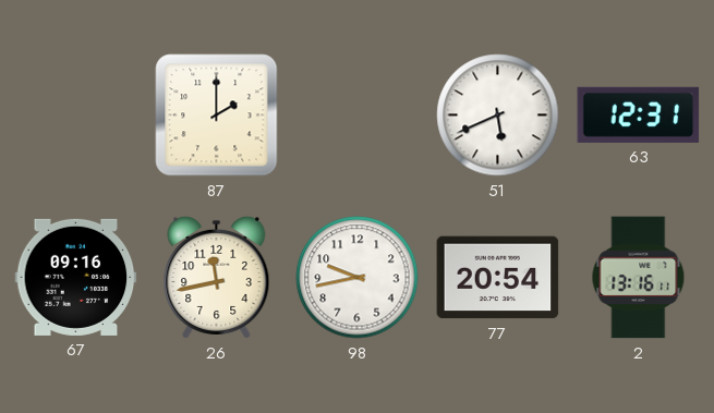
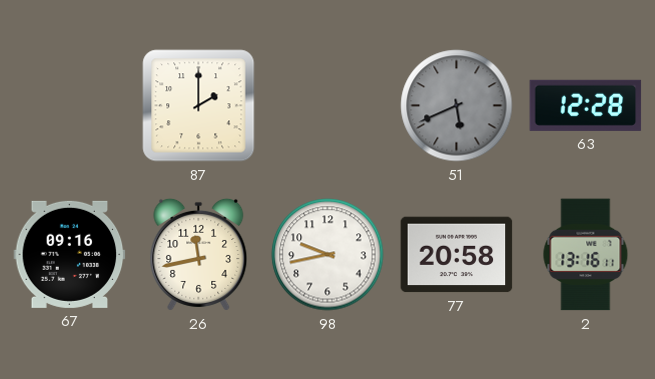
51 dial: white -> grey (457, 106)
63: 12:31 -> 12:28 (586, 105)
77: 20:54 -> 20:58 (457, 255)
